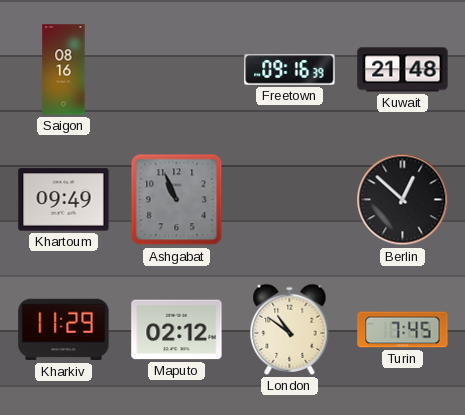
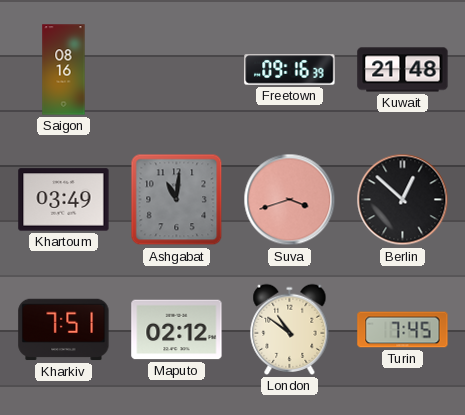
Khartoum: 09:49 -> 03:49 (64, 200)
Ashgabat: 10:56 -> 11:01 (177, 200)
Suva: none -> 3:42 (290, 200)
Kharkiv: 11:29 -> 7:51 (64, 330)
